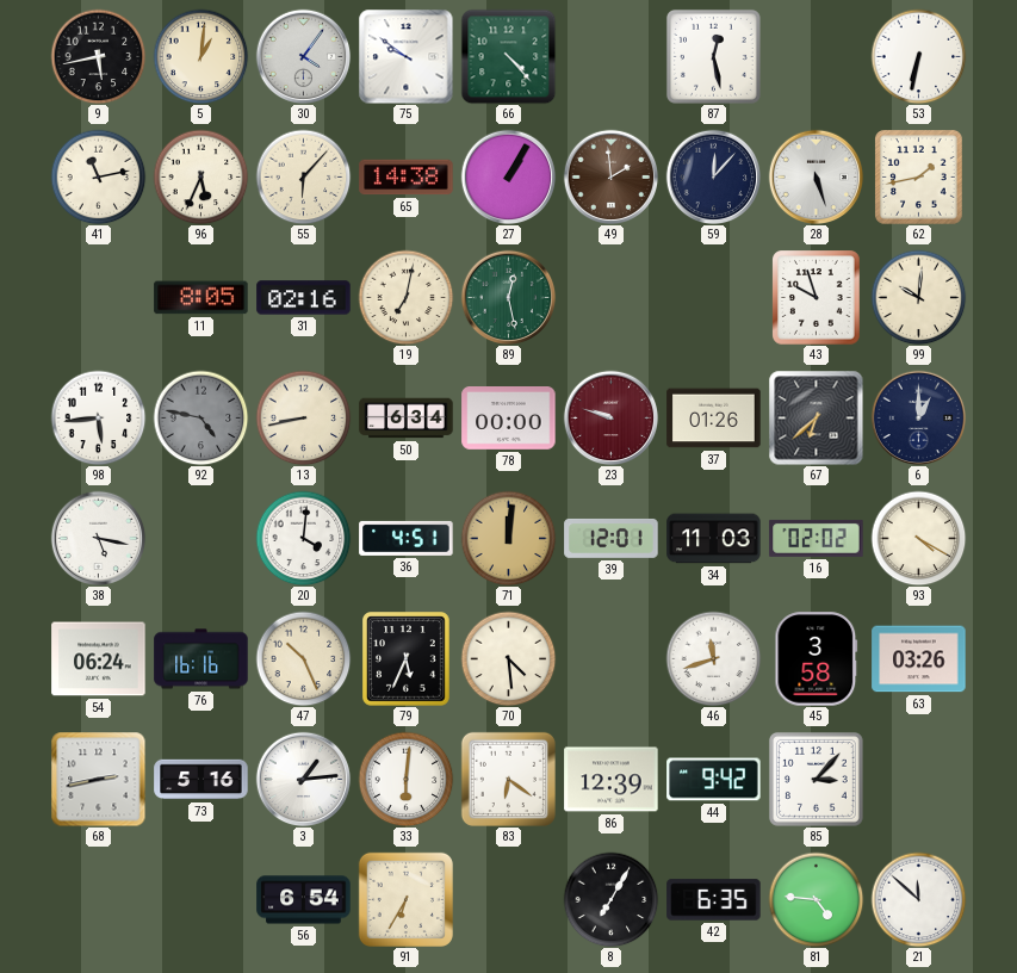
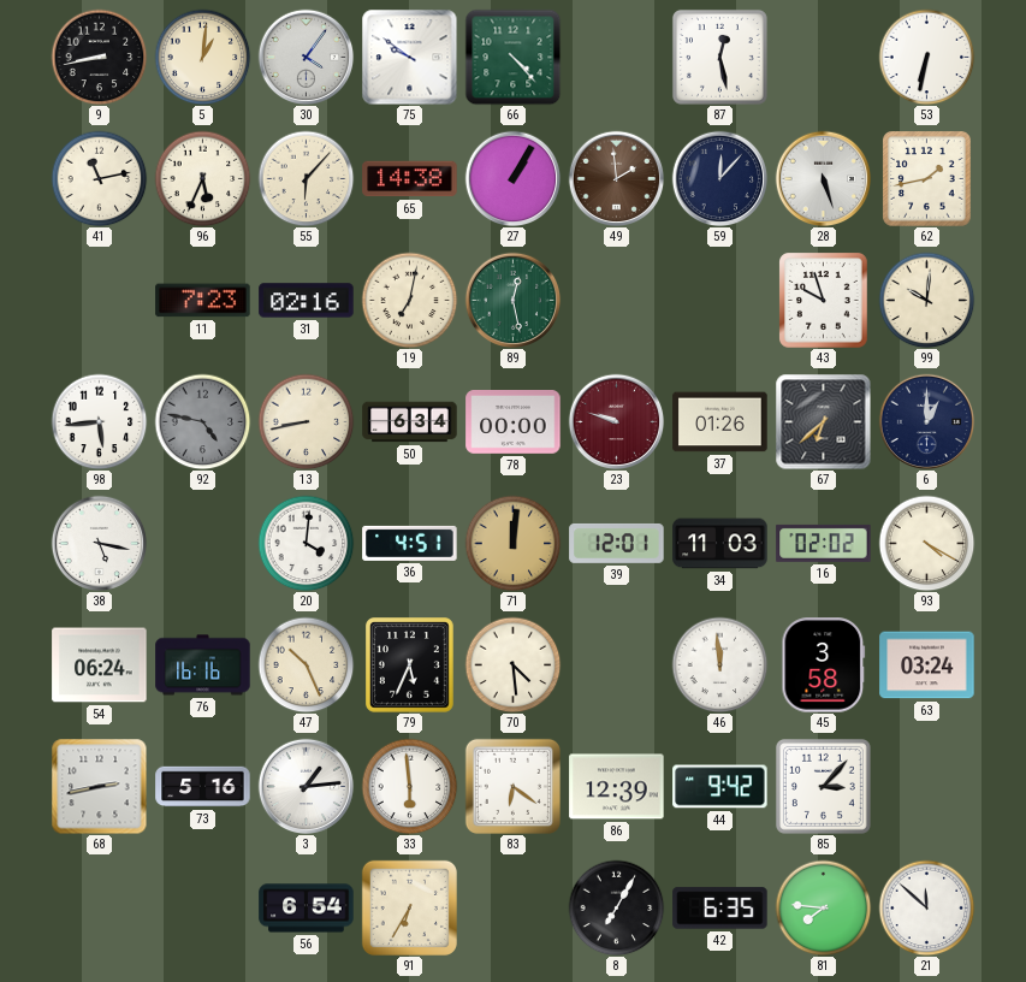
9: 5:43 -> 8:43 (99, 57)
11: 8:05 -> 7:23 (203, 301)
46: 11:42 -> 11:59 (719, 664)
63: 03:26 -> 03:24 (927, 665)
33: 6:01 -> 5:59 (409, 786)
81: 4:46 -> 7:46 (823, 907)
